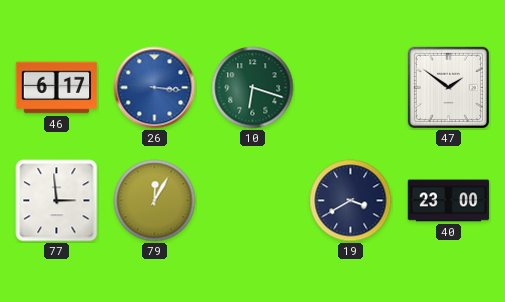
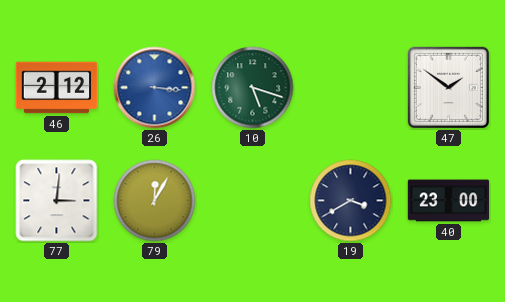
46: 6:17 -> 2:12 (57, 88)
10: 6:18 -> 5:18 (253, 88)
77: 2:59 -> 3:01 (57, 201)
